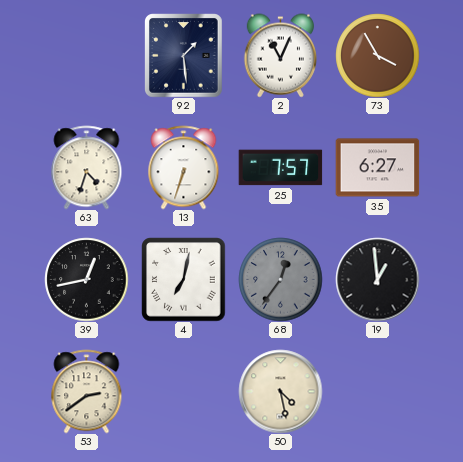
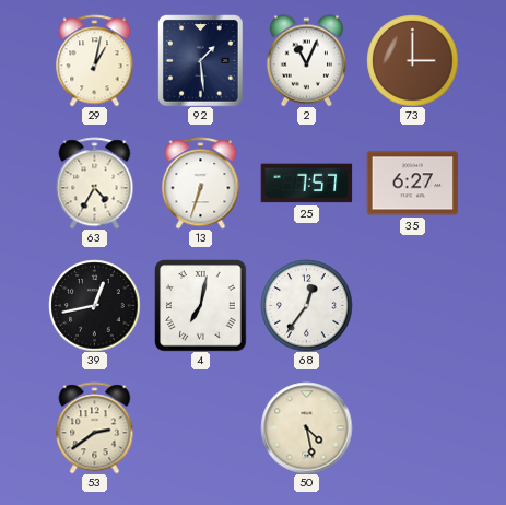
29: none -> 1:02 (95, 60)
73: 3:55 -> 3:00 (412, 60)
63: 4:33 -> 4:35 (95, 183)
68 dial: grey -> white (306, 305)
19: 12:59 -> none (377, 279)
